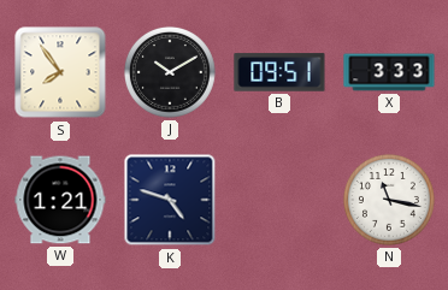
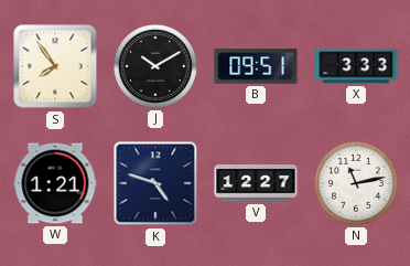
V: none -> 12:27 (256, 183)
N: 11:17 -> 11:13 (356, 183)
